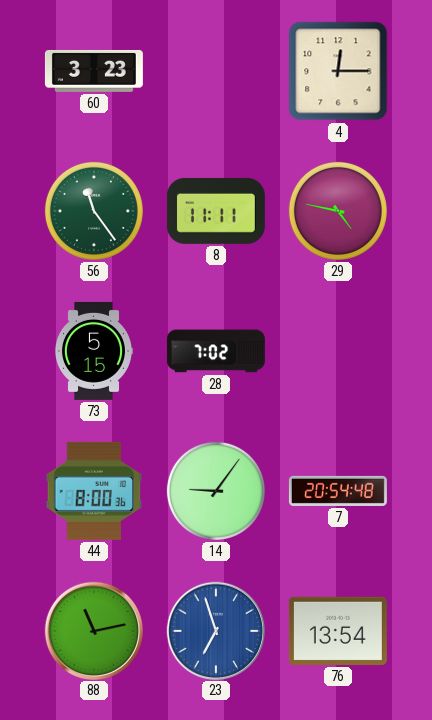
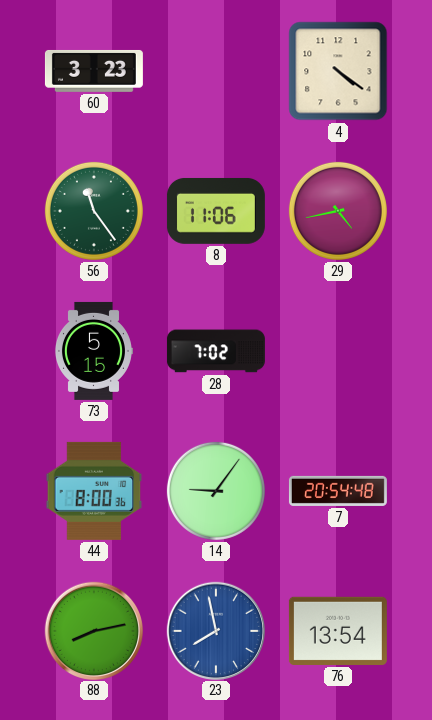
4: 12:15 -> 4:21 (338, 71)
8: 11:11 -> 11:06 (216, 211)
29: 4:47 -> 4:43 (338, 211)
88: 11:13 -> 8:13 (93, 630)
23: 6:57 -> 7:58 (215, 630)
